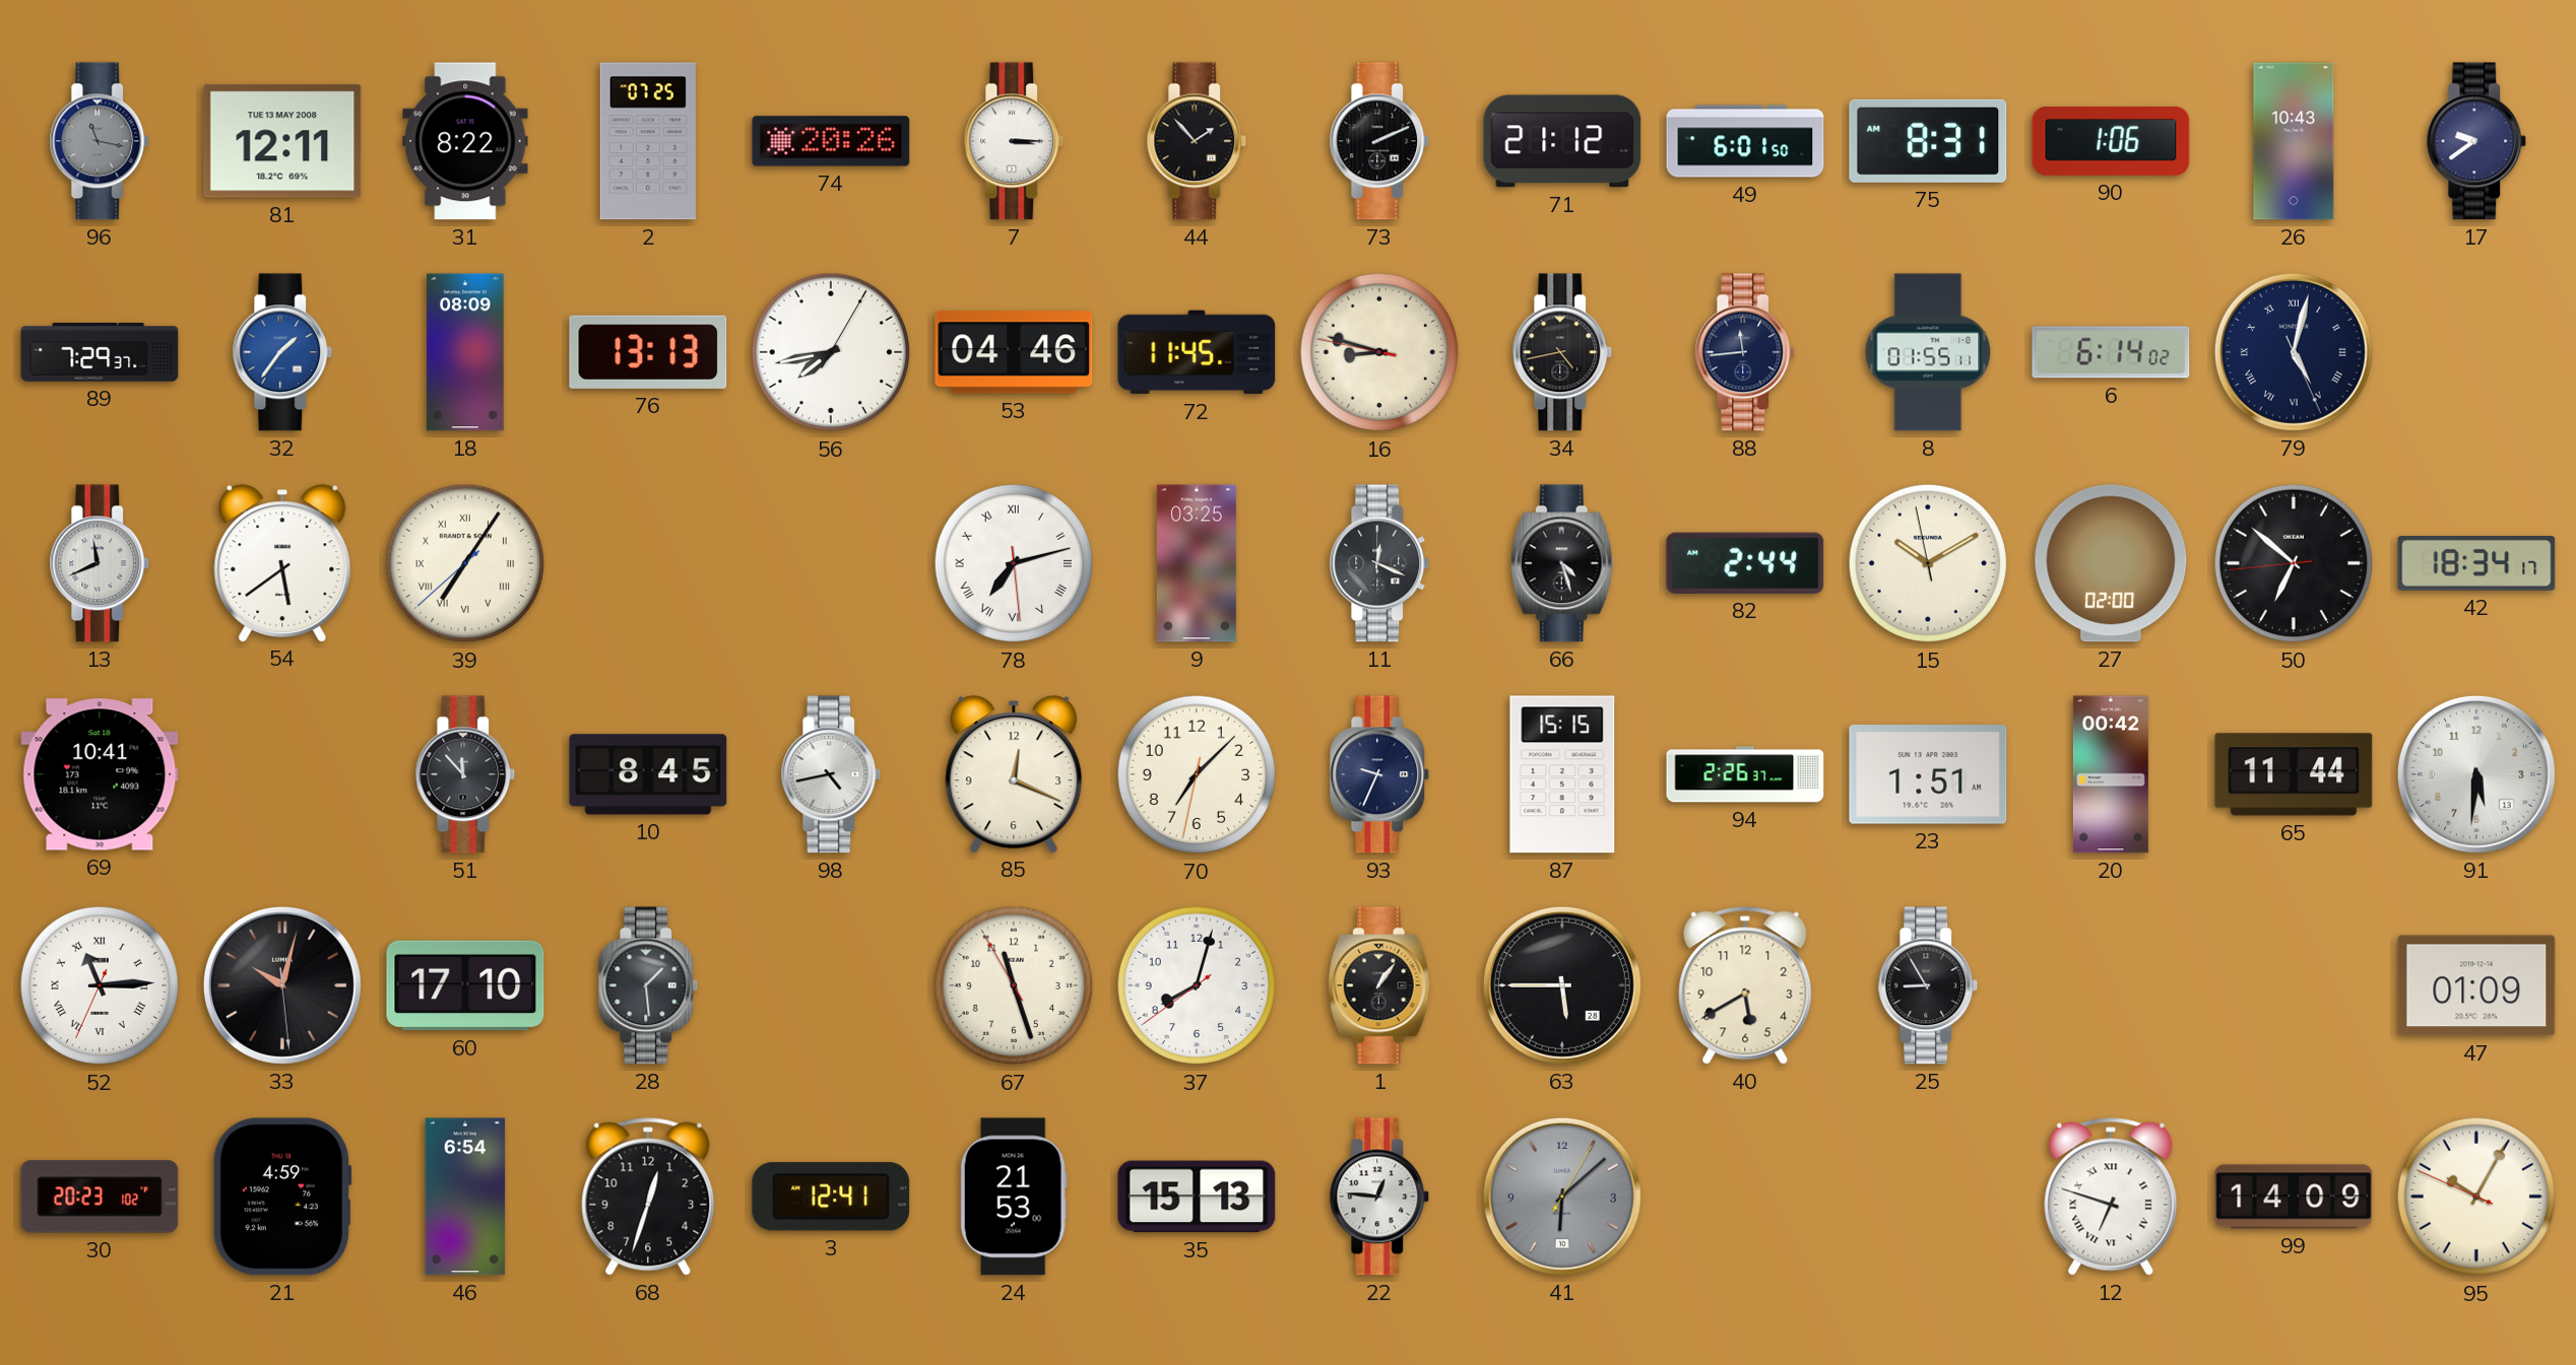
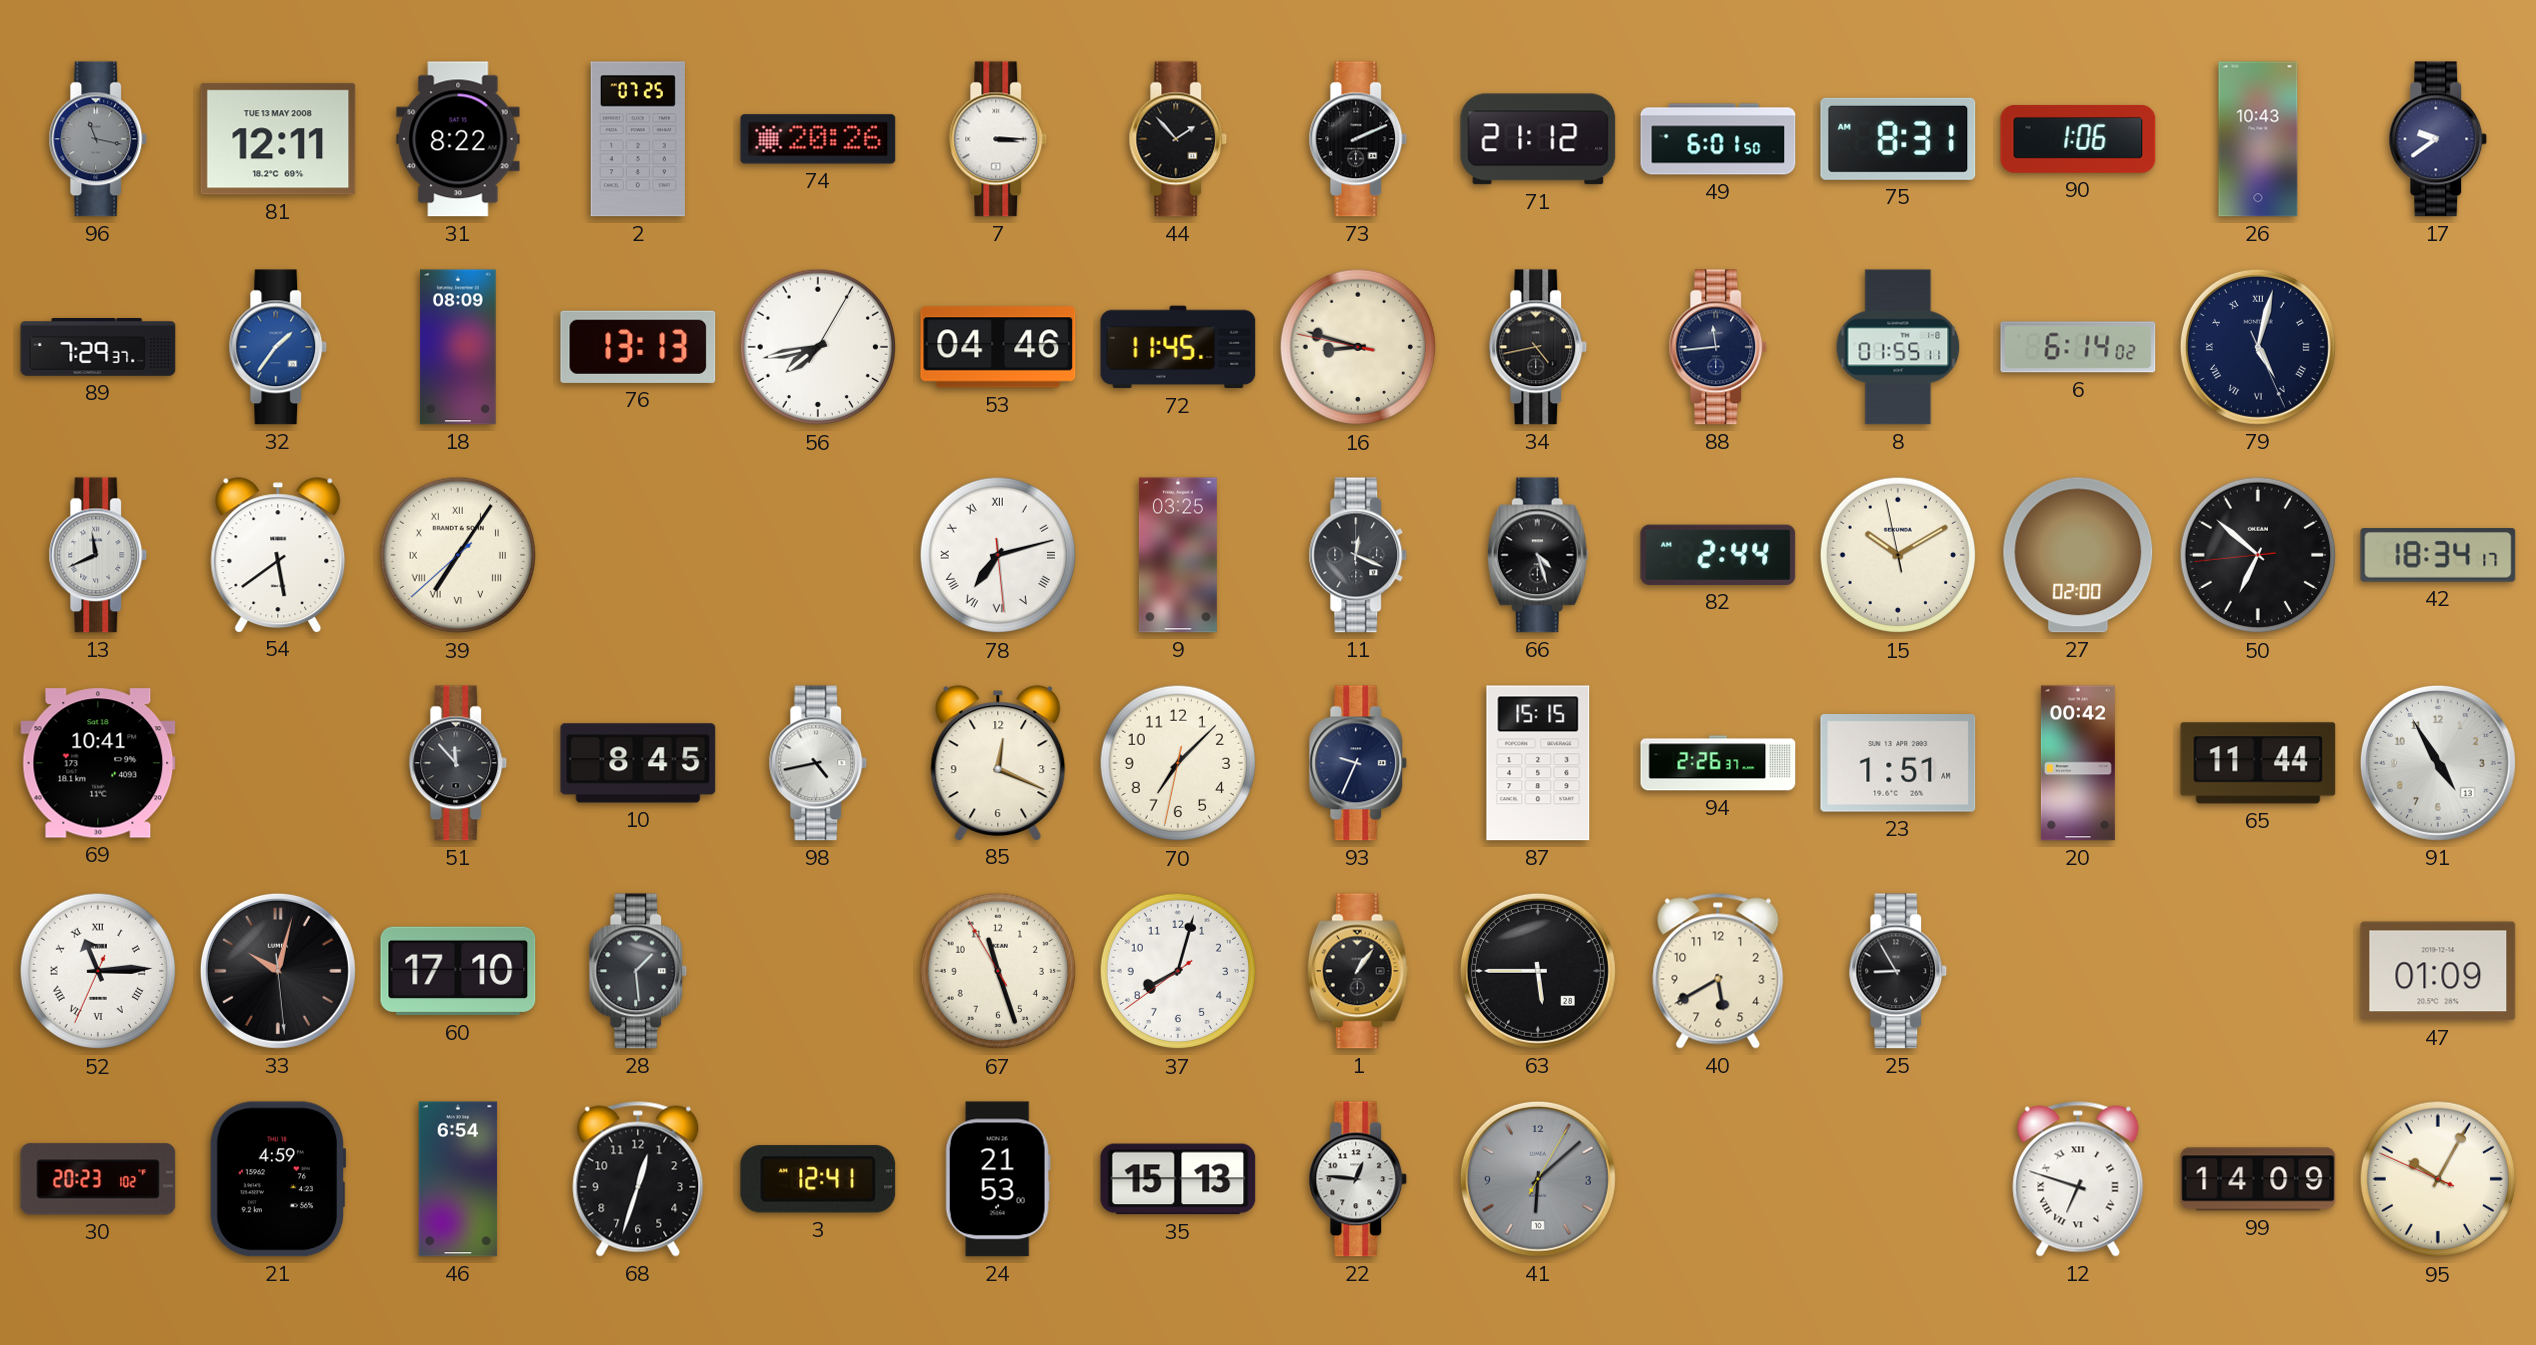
91: 5:31 -> 4:55 (2438, 763)
